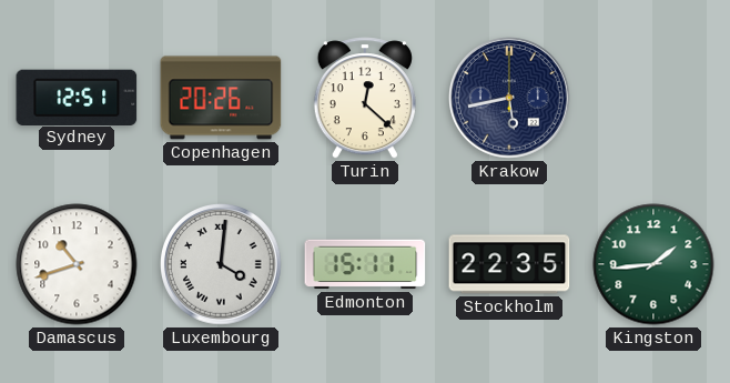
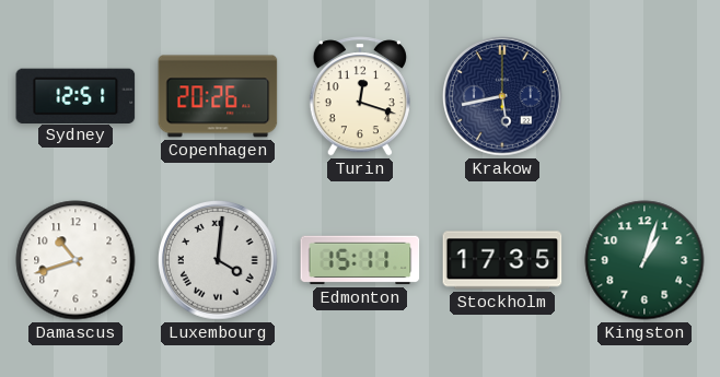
Turin: 12:22 -> 12:18 (360, 96)
Stockholm: 22:35 -> 17:35 (502, 260)
Kingston: 1:44 -> 1:03 (644, 260)
